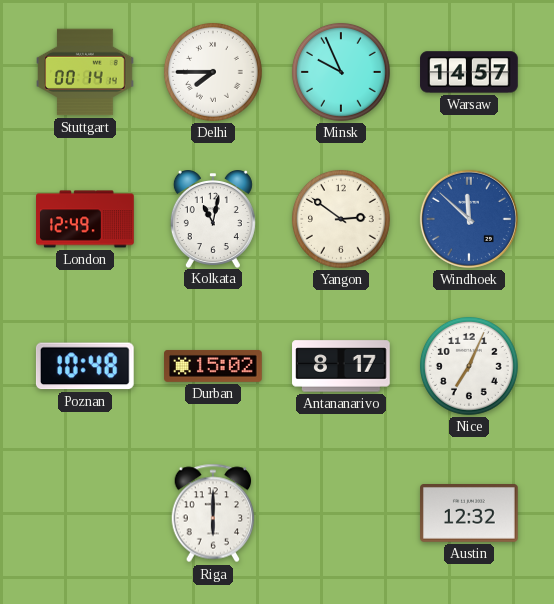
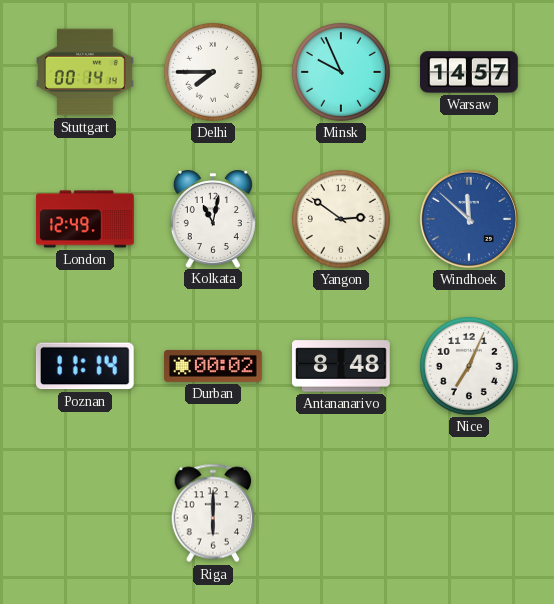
Poznan: 10:48 -> 11:14 (85, 366)
Durban: 15:02 -> 00:02 (213, 366)
Antananarivo: 8:17 -> 8:48 (341, 366)
Austin: 12:32 -> none (469, 514)
